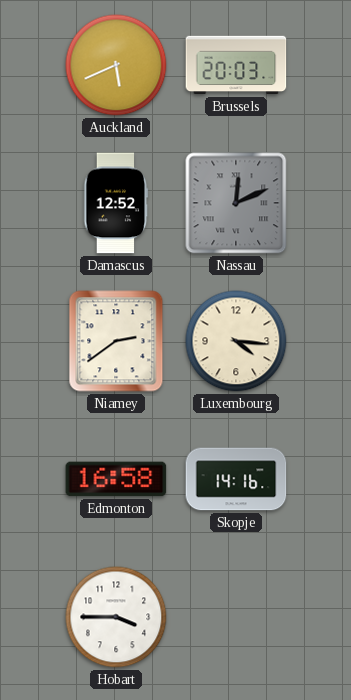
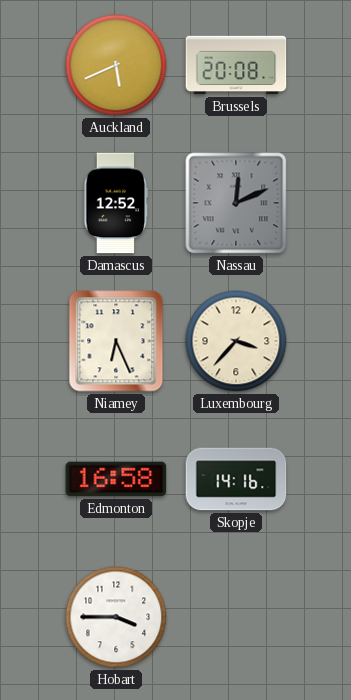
Brussels: 20:03 -> 20:08 (236, 65)
Niamey: 2:39 -> 6:26 (116, 341)
Luxembourg: 4:16 -> 3:37 (236, 341)
